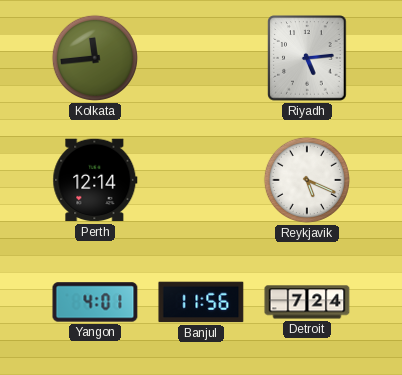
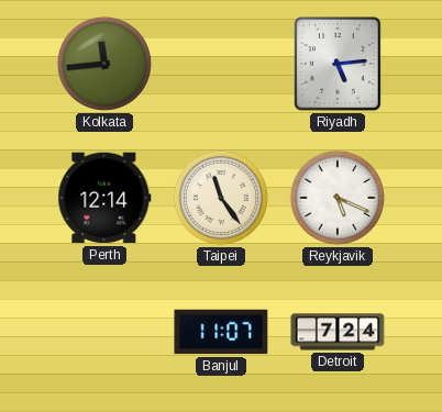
Taipei: none -> 11:24 (221, 198)
Yangon: 4:01 -> none (95, 302)
Banjul: 11:56 -> 11:07 (221, 332)
